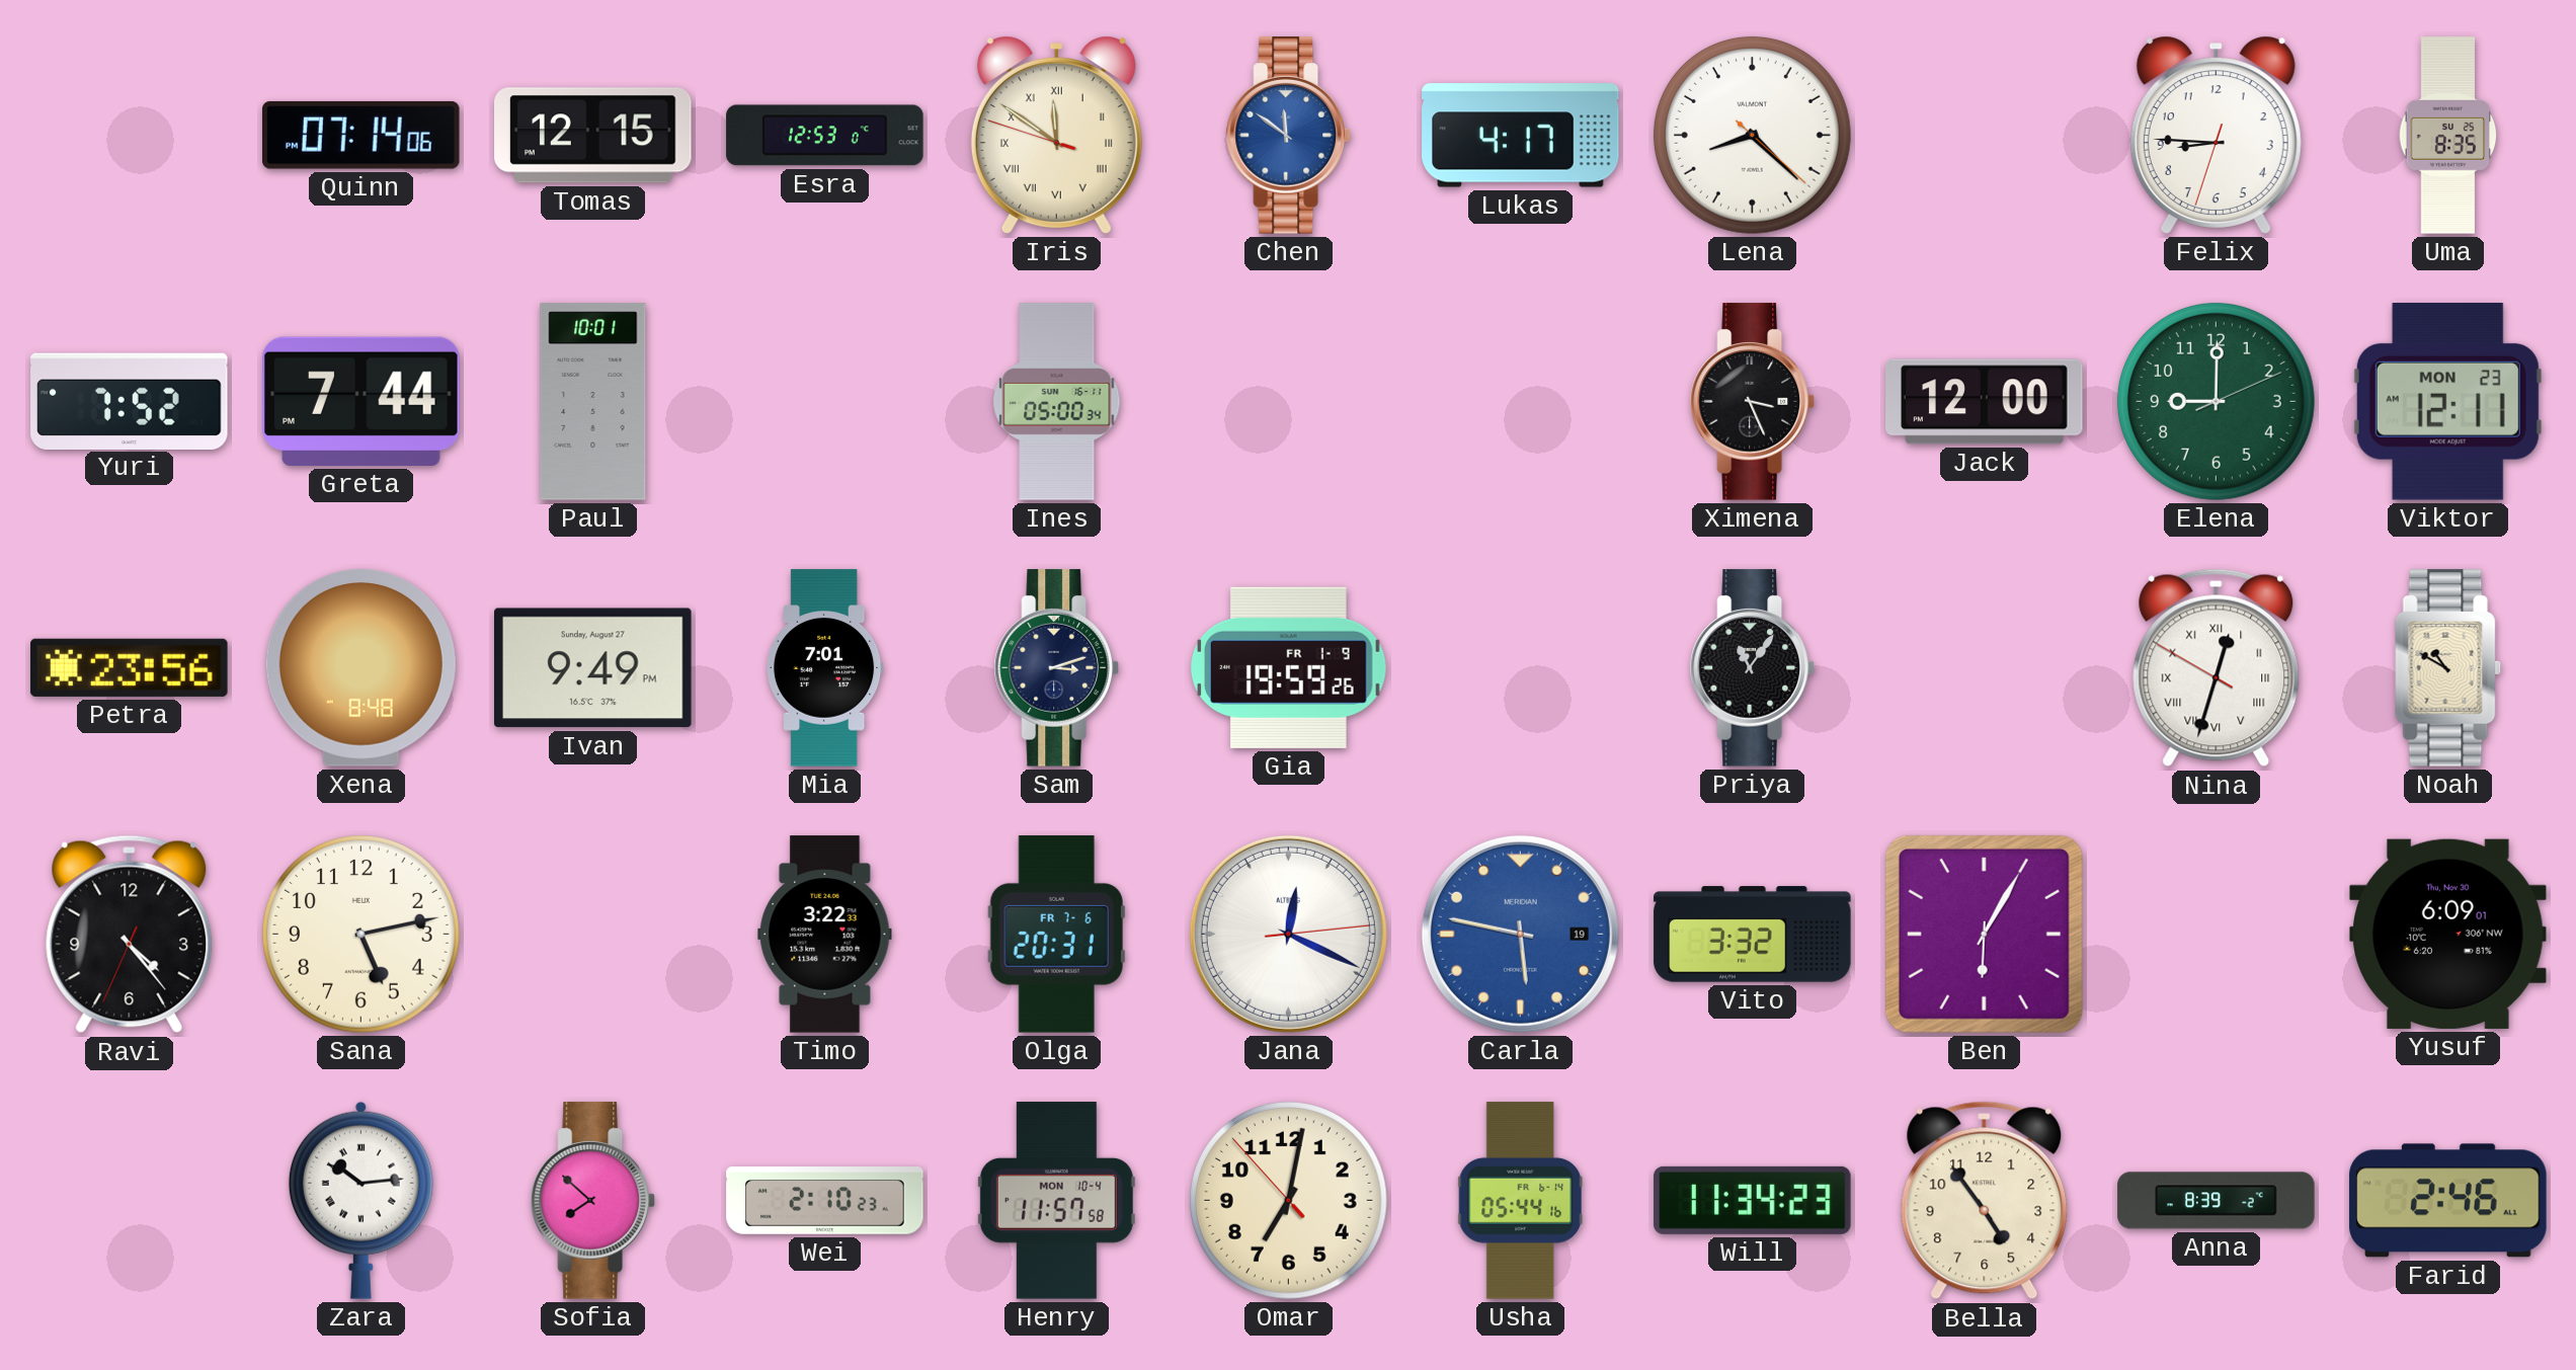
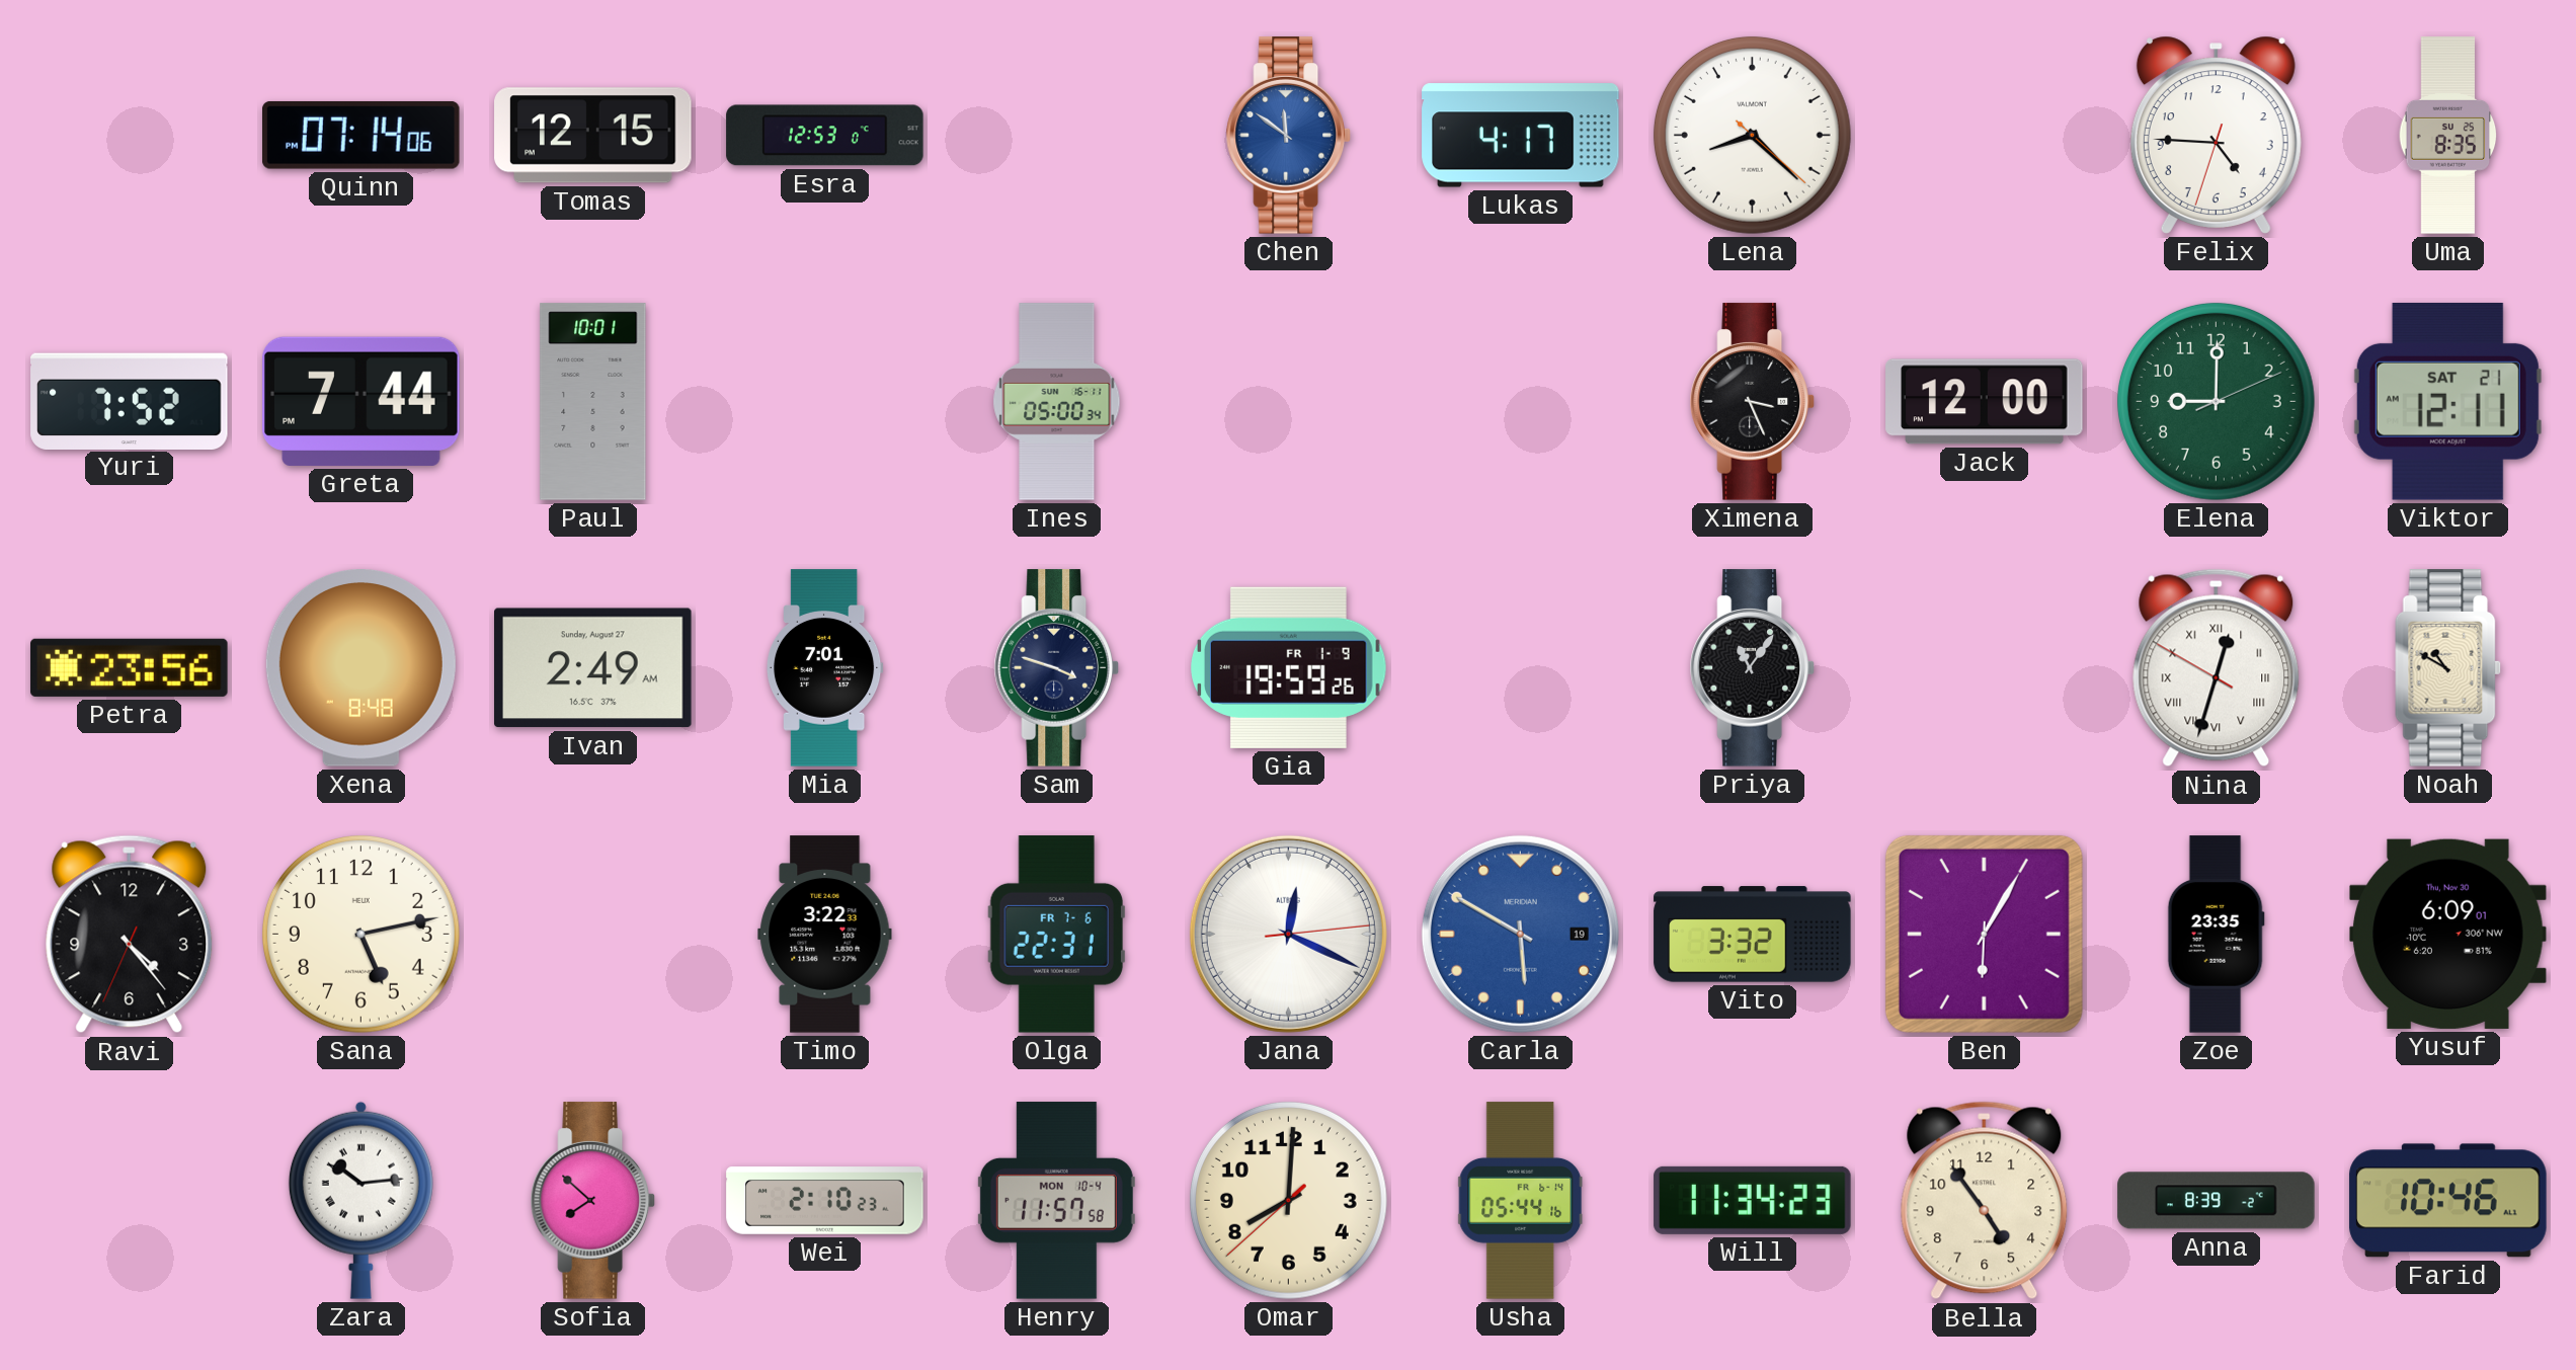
Iris: 11:50 -> none (1056, 135)
Felix: 8:45 -> 4:45 (2216, 135)
Viktor date: MON 23 -> SAT 21 (2447, 402)
Ivan: 9:49 -> 2:49 (593, 668)
Sam: 3:12 -> 3:48 (1056, 668)
Olga: 20:31 -> 22:31 (1056, 935)
Carla: 5:47 -> 5:50 (1520, 934)
Zoe: none -> 23:35 (2216, 935)
Omar: 7:01 -> 8:00 (1288, 1200)
Farid: 2:46 -> 10:46 (2448, 1201)
